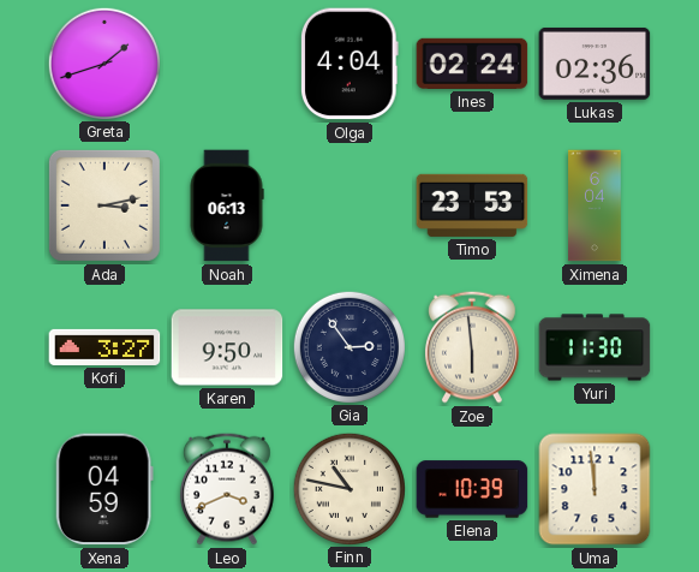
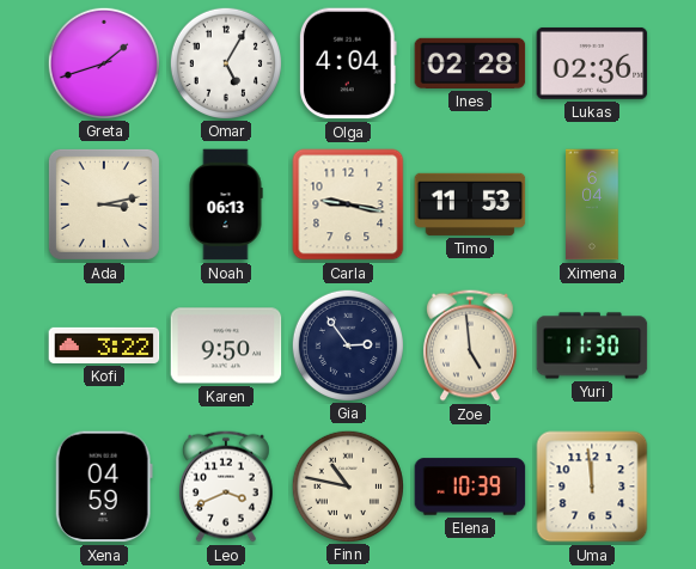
Omar: none -> 5:05 (225, 62)
Ines: 02:24 -> 02:28 (470, 63)
Carla: none -> 9:17 (348, 204)
Timo: 23:53 -> 11:53 (470, 204)
Kofi: 3:27 -> 3:22 (104, 345)
Zoe: 5:59 -> 4:59 (470, 345)
